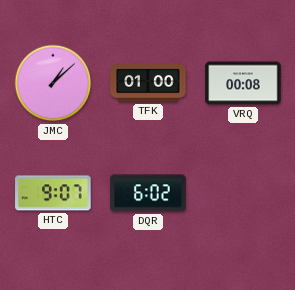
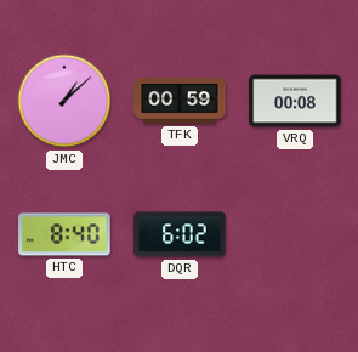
TFK: 01:00 -> 00:59 (180, 101)
HTC: 9:07 -> 8:40 (64, 234)
